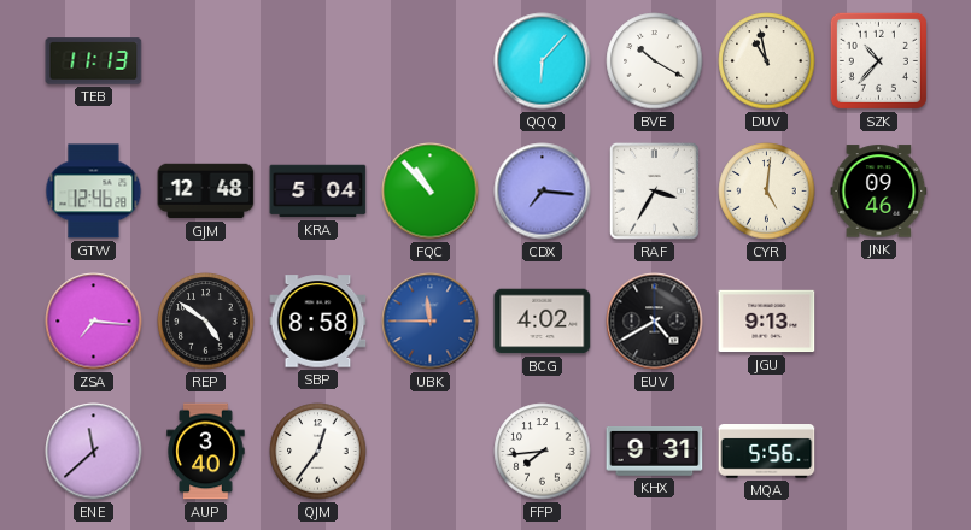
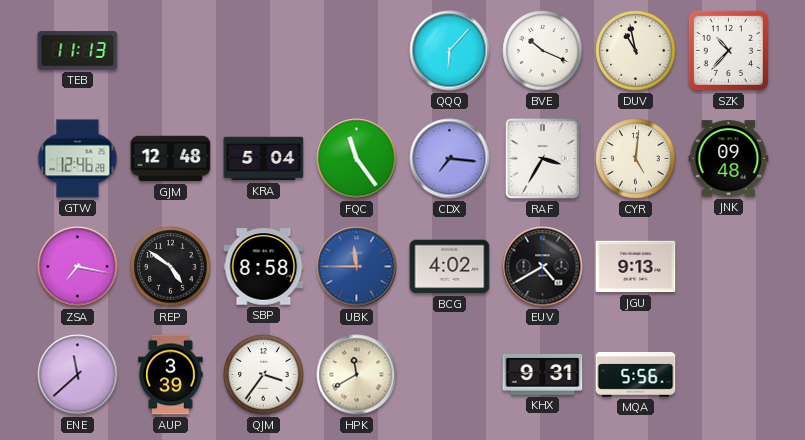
BVE: 10:20 -> 10:19 (543, 51)
FQC: 10:53 -> 11:24 (357, 159)
JNK: 09:46 -> 09:48 (729, 159)
ZSA: 7:16 -> 7:17 (78, 267)
AUP: 3:40 -> 3:39 (171, 375)
QJM: 12:36 -> 3:36 (264, 375)
HPK: none -> 11:40 (357, 375)
FFP: 7:44 -> none (543, 452)
